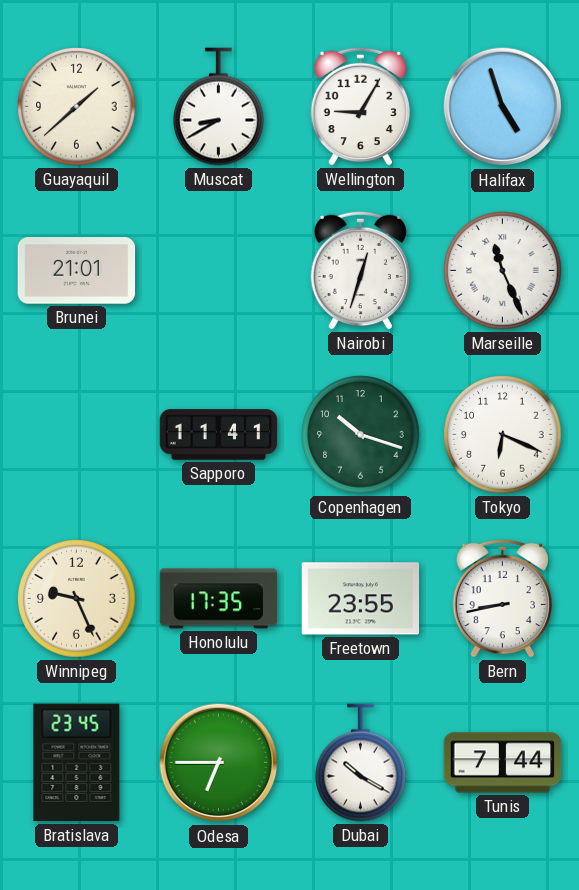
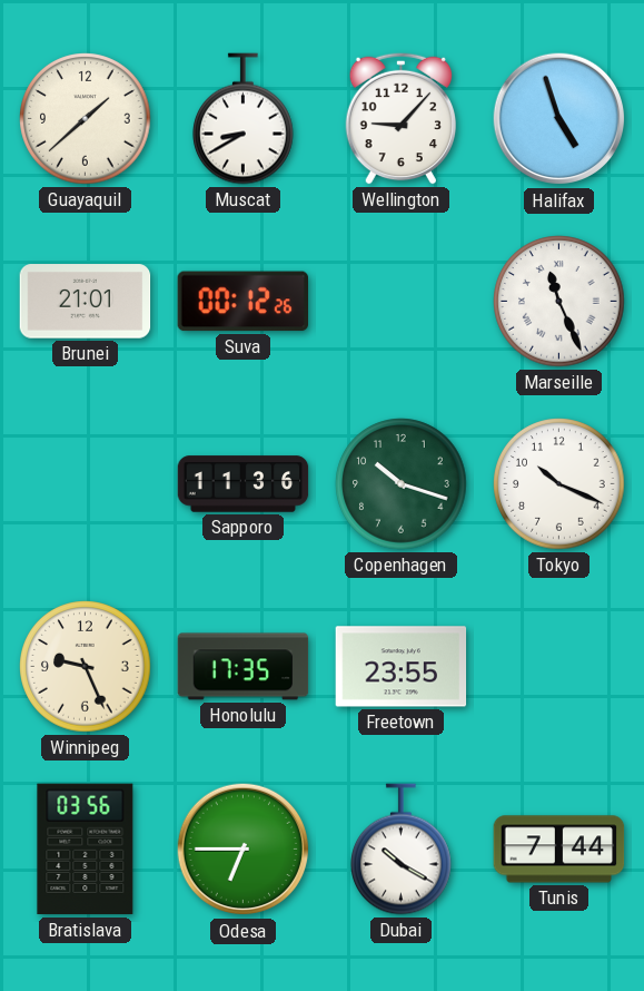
Wellington: 9:05 -> 9:07 (402, 118)
Suva: none -> 00:12 (242, 302)
Nairobi: 12:33 -> none (361, 270)
Sapporo: 11:41 -> 11:36 (244, 484)
Tokyo: 6:19 -> 10:19 (559, 484)
Bern: 8:43 -> none (503, 598)
Bratislava: 23:45 -> 03:56 (86, 850)
